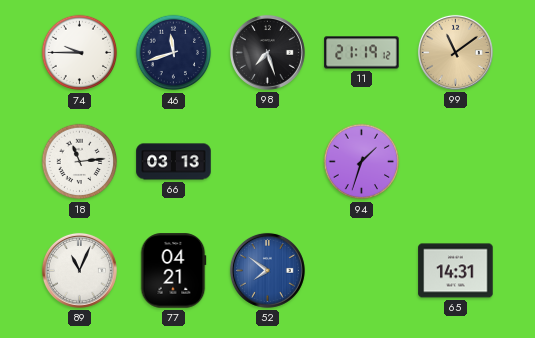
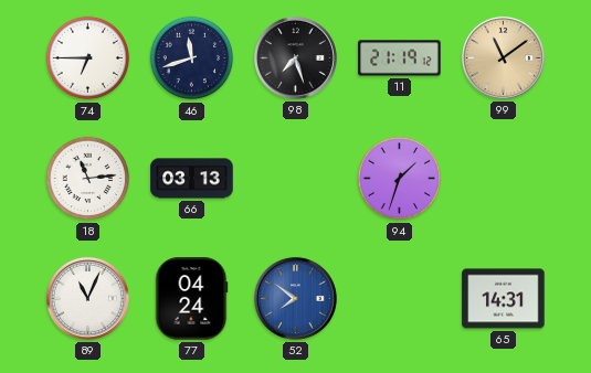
74: 9:45 -> 6:45 (88, 58)
77: 04:21 -> 04:24 (191, 299)
